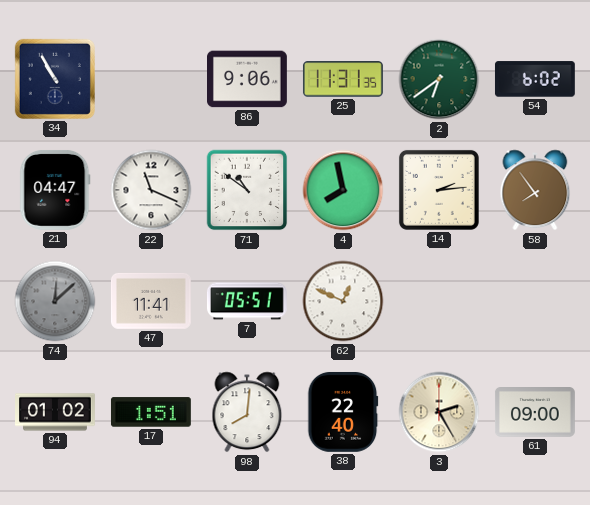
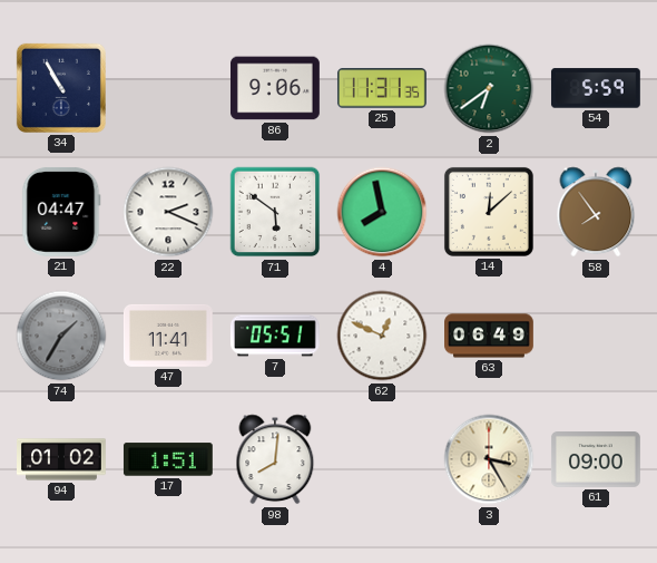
54: 6:02 -> 5:59 (596, 88)
22: 11:19 -> 2:19 (168, 212)
71: 10:51 -> 5:51 (275, 212)
14: 2:14 -> 12:08 (489, 212)
74: 12:08 -> 1:35 (61, 336)
63: none -> 06:49 (490, 336)
38: 22:40 -> none (343, 412)
3: 2:25 -> 3:25 (489, 459)
